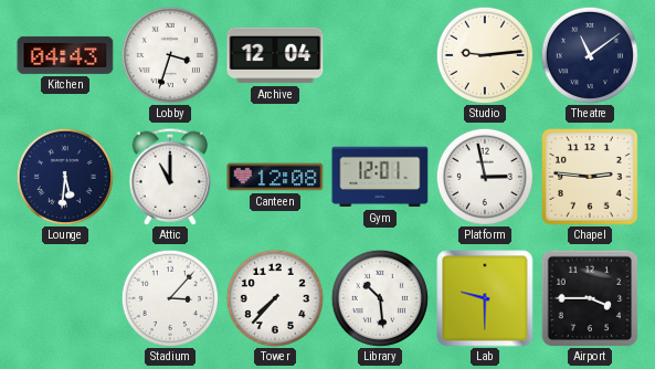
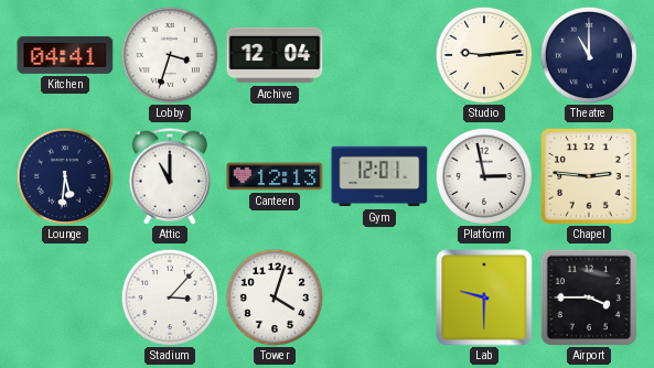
Kitchen: 04:43 -> 04:41 (65, 55)
Theatre: 11:09 -> 11:00 (589, 55)
Canteen: 12:08 -> 12:13 (275, 176)
Tower: 7:37 -> 4:03 (275, 297)
Library: 10:29 -> none (380, 298)
